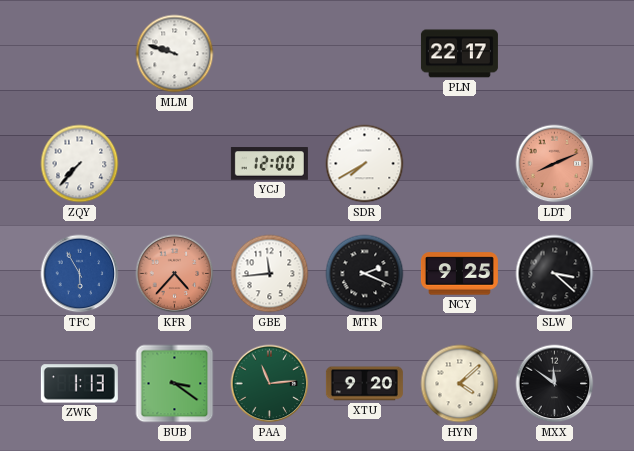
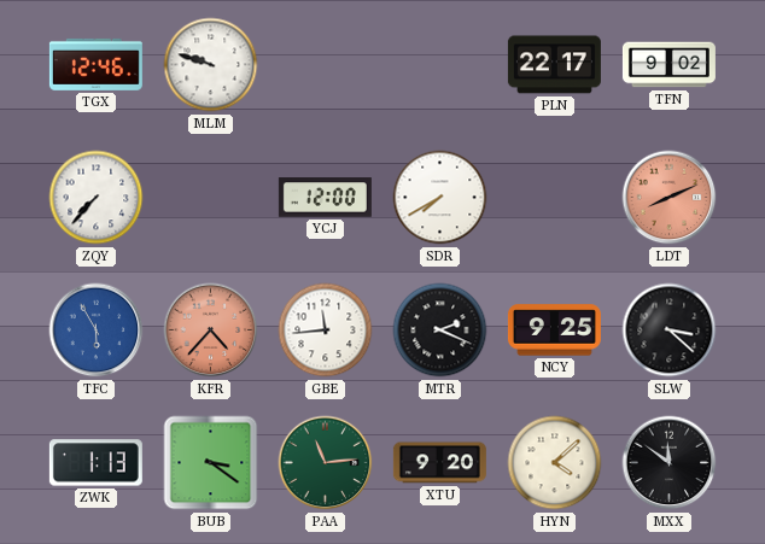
TGX: none -> 12:46 (95, 64)
TFN: none -> 9:02 (668, 65)
